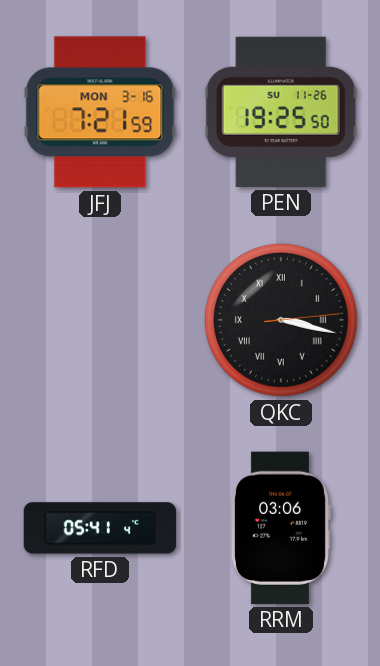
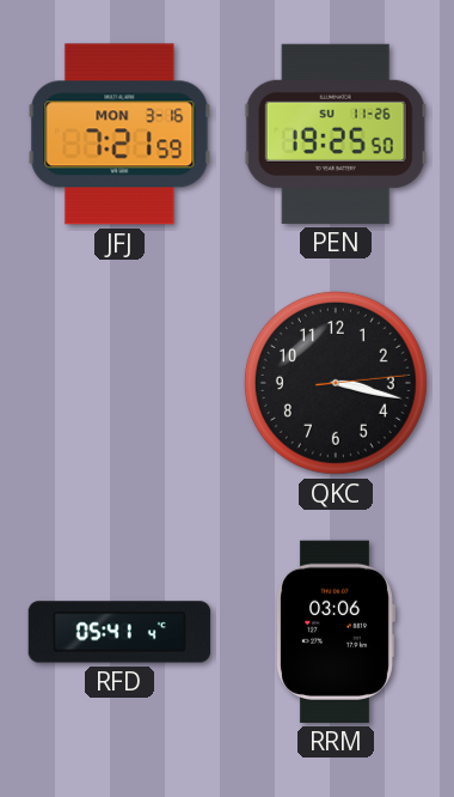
QKC numerals: Roman -> Arabic (336, 383)
